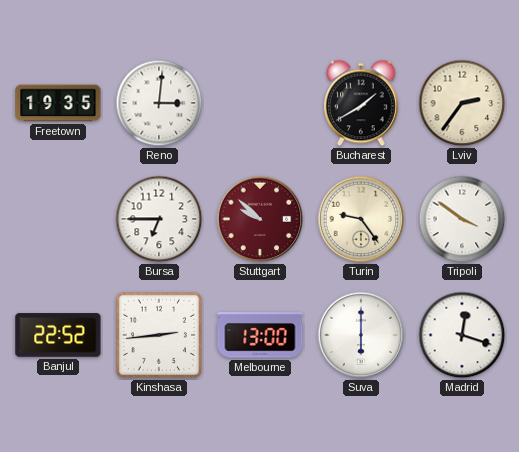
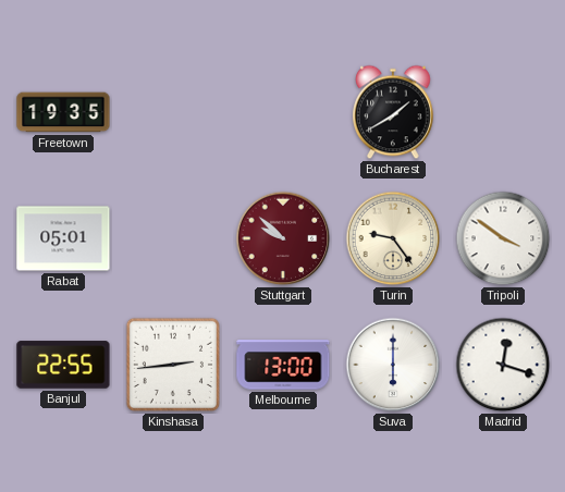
Reno: 3:01 -> none (159, 103)
Lviv: 2:36 -> none (462, 103)
Rabat: none -> 05:01 (63, 238)
Bursa: 6:45 -> none (159, 219)
Banjul: 22:52 -> 22:55 (63, 365)
